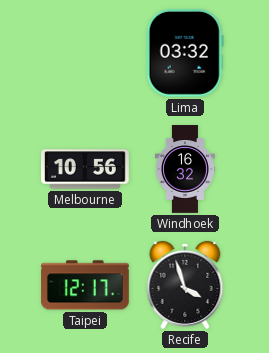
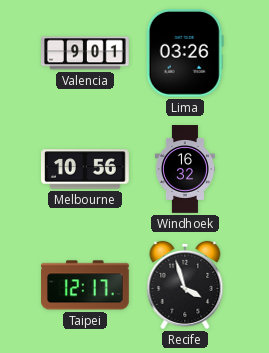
Valencia: none -> 9:01 (86, 53)
Lima: 03:32 -> 03:26 (185, 53)
